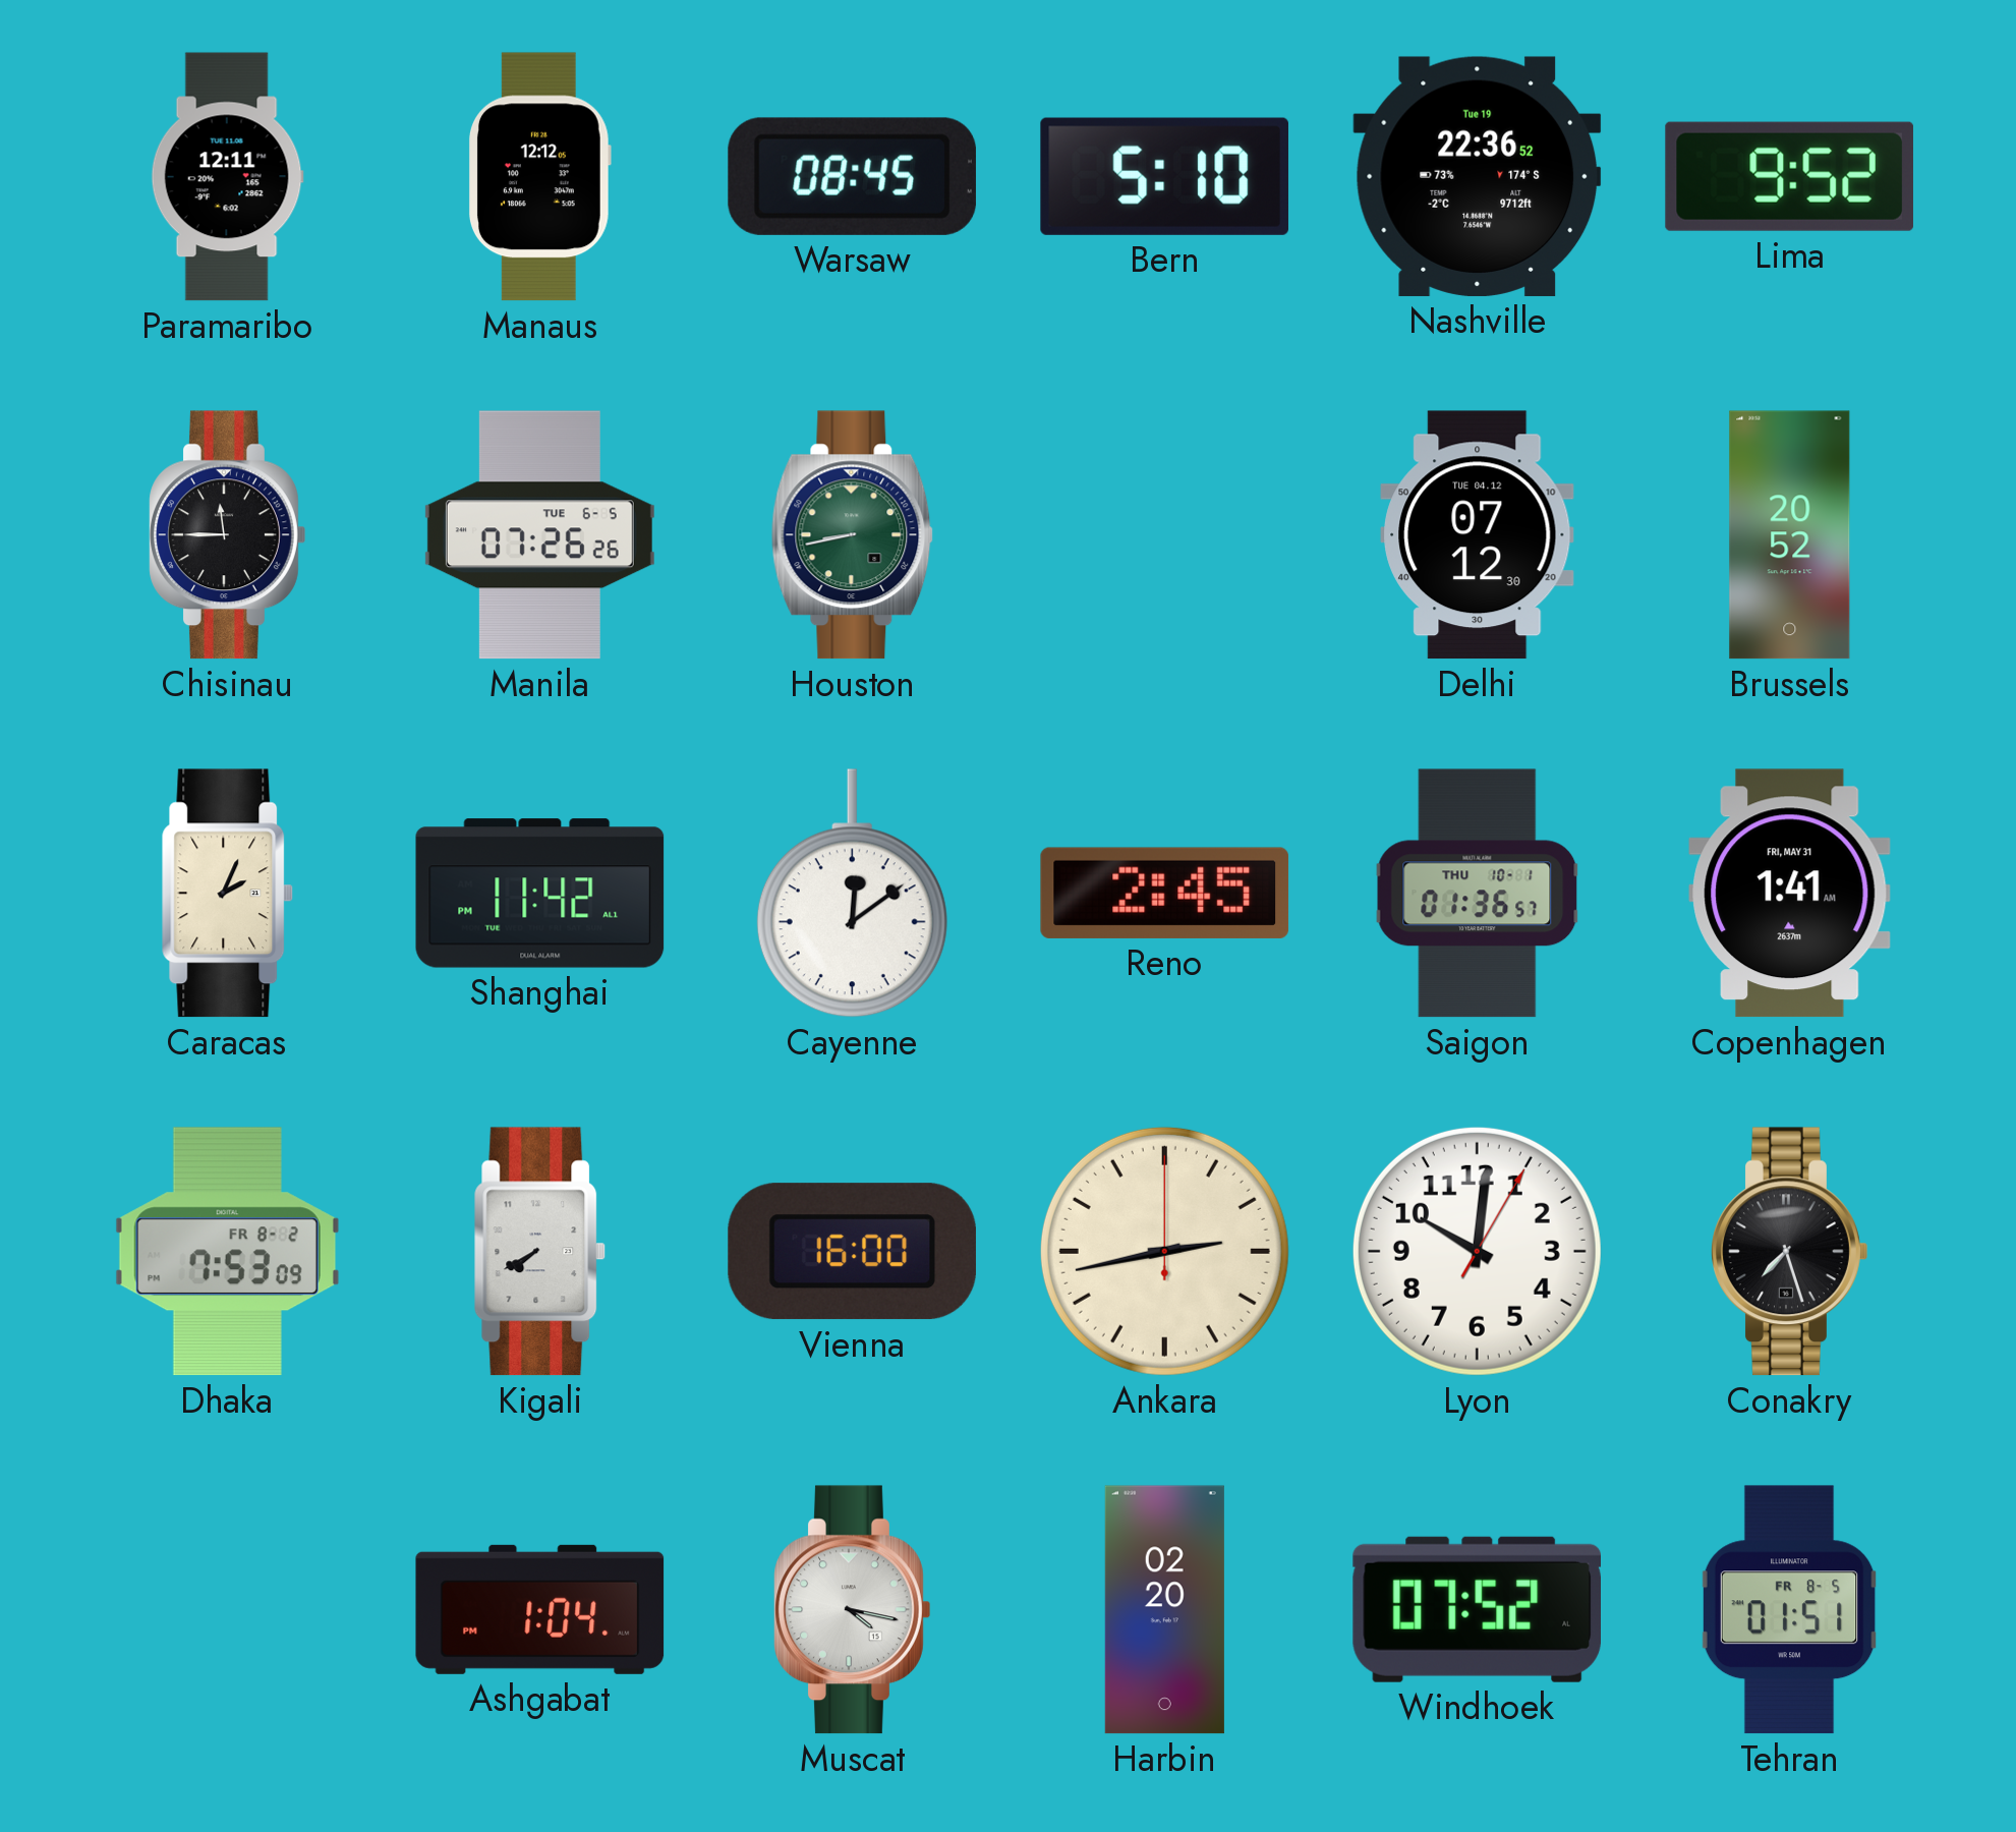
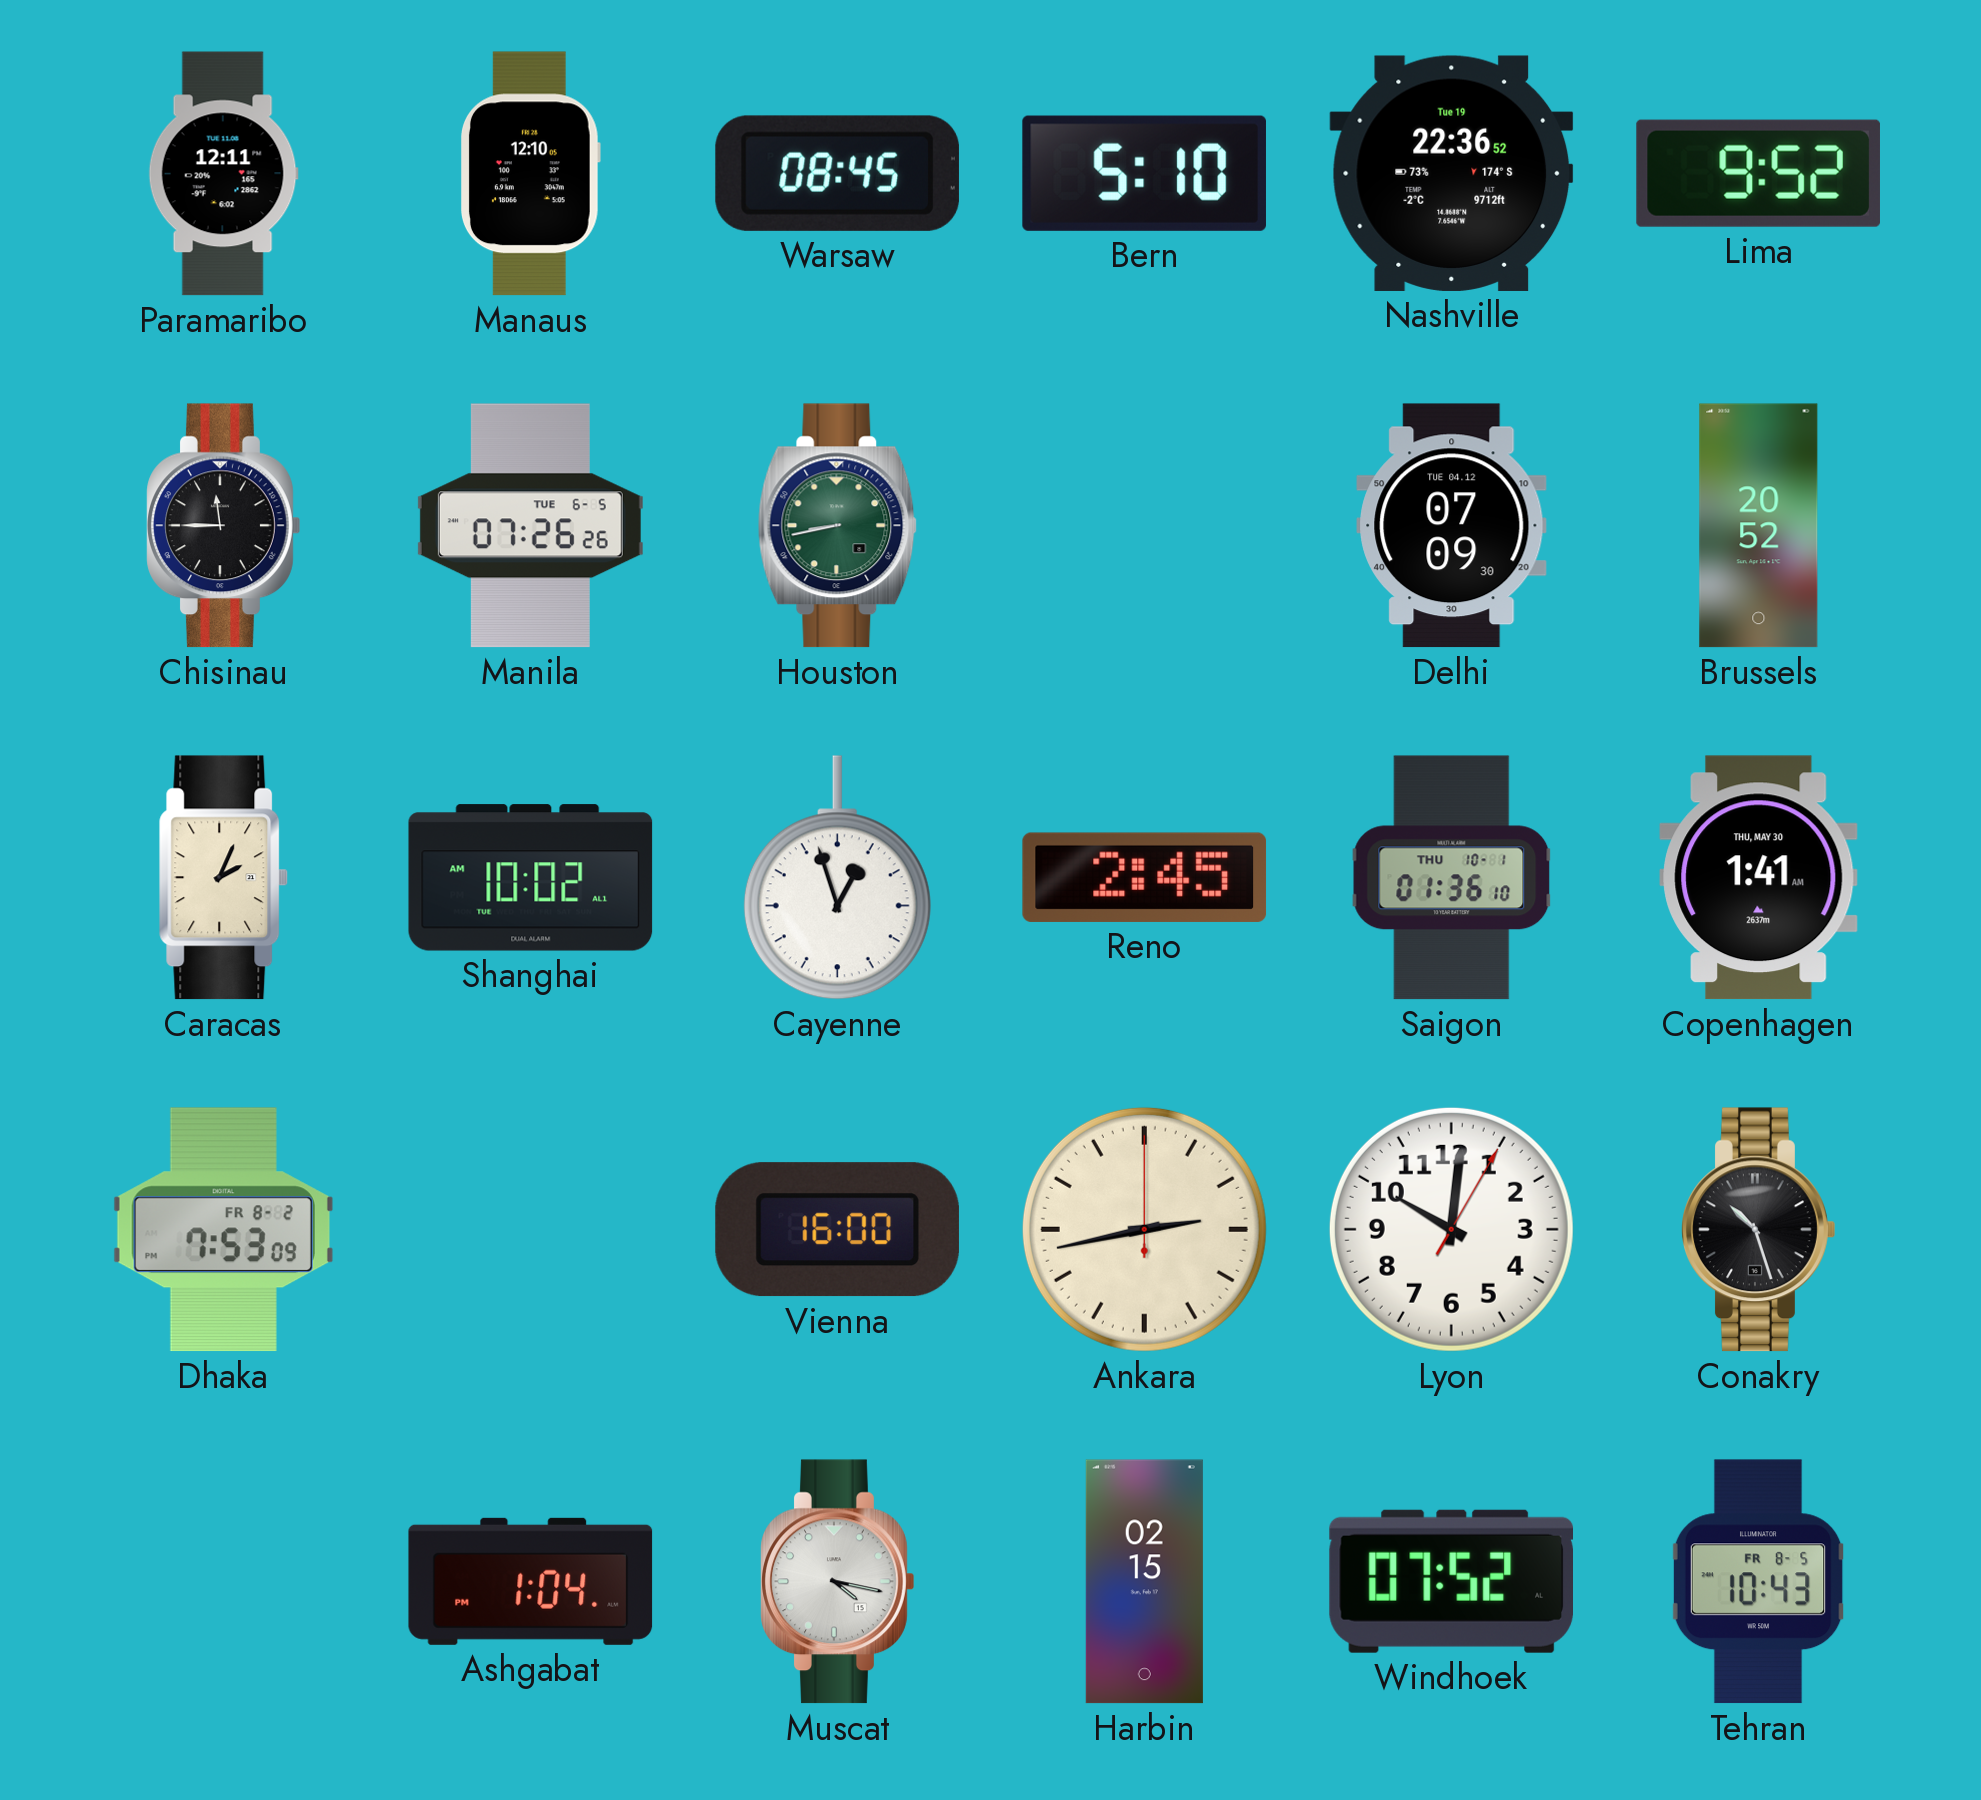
Manaus: 12:12 -> 12:10 (530, 174)
Delhi: 07:12 -> 07:09 (1452, 526)
Shanghai: 11:42 -> 10:02 (531, 878)
Cayenne: 12:09 -> 12:57 (837, 878)
Saigon: 01:36:57 -> 01:36:10 (1452, 878)
Copenhagen date: FRI, MAY 31 -> THU, MAY 30 (1759, 878)
Kigali: 7:40 -> none (540, 1252)
Conakry: 7:27 -> 10:27 (1759, 1230)
Harbin: 02:20 -> 02:15 (1144, 1582)
Tehran: 01:51 -> 10:43 (1759, 1582)
